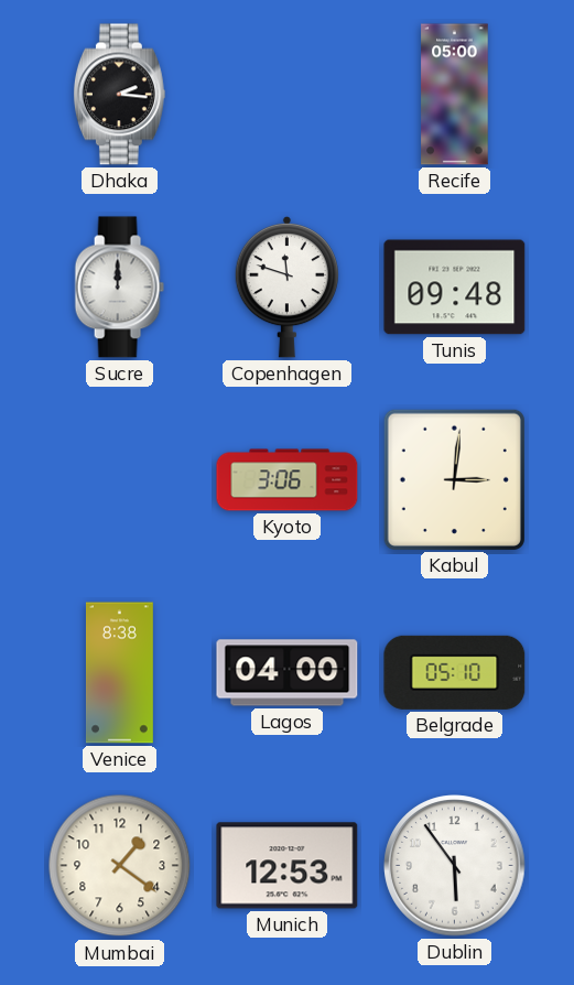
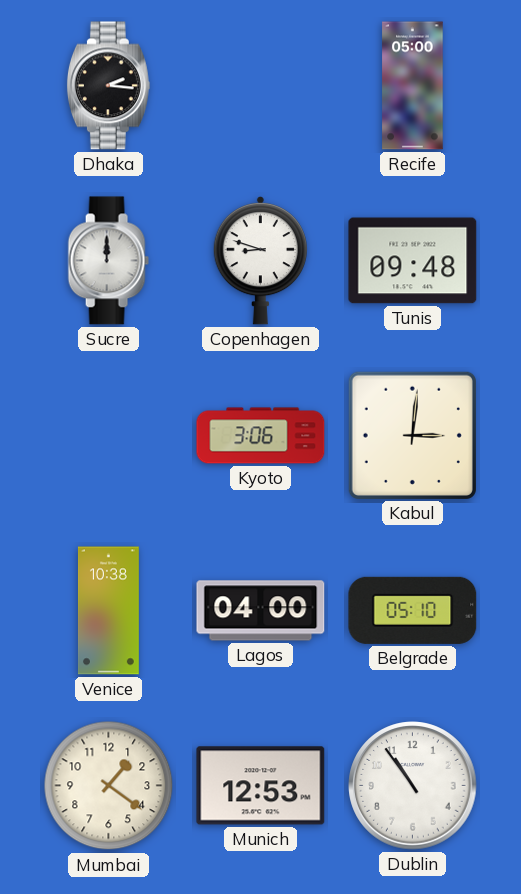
Copenhagen: 11:48 -> 8:48 (260, 260)
Venice: 8:38 -> 10:38 (108, 611)
Dublin: 5:54 -> 10:54 (413, 786)
